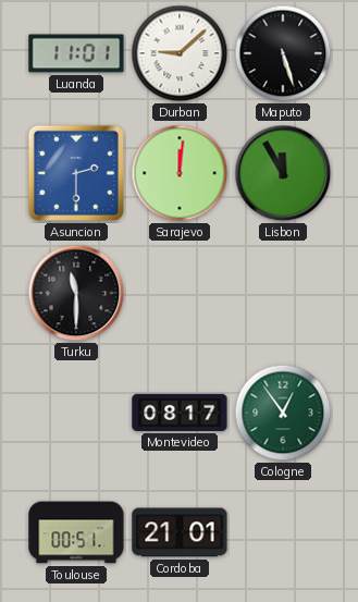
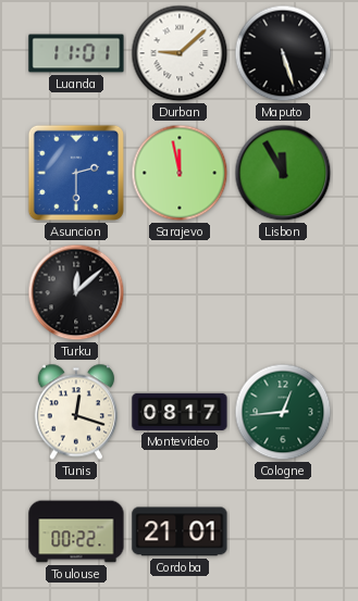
Sarajevo: 12:01 -> 11:58 (180, 173)
Turku: 11:30 -> 12:08 (76, 292)
Tunis: none -> 12:18 (75, 412)
Cologne: 12:54 -> 12:44 (283, 412)
Toulouse: 00:51 -> 00:22 (76, 531)
